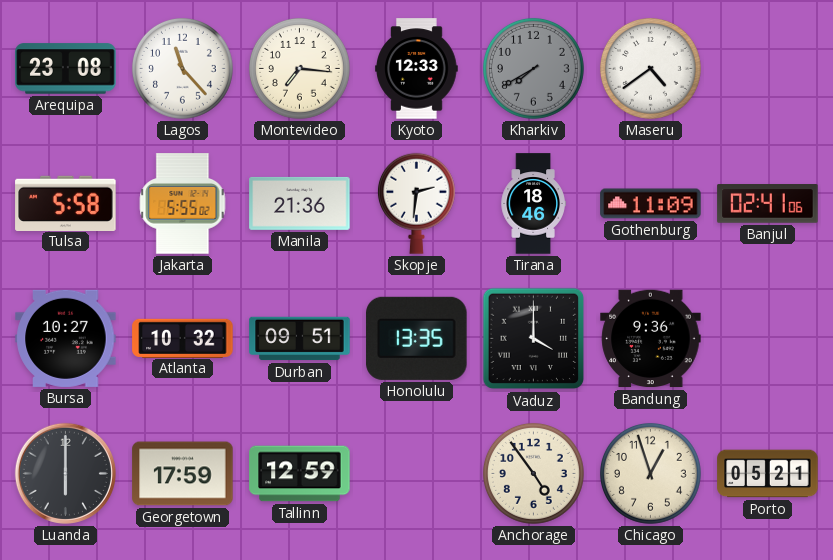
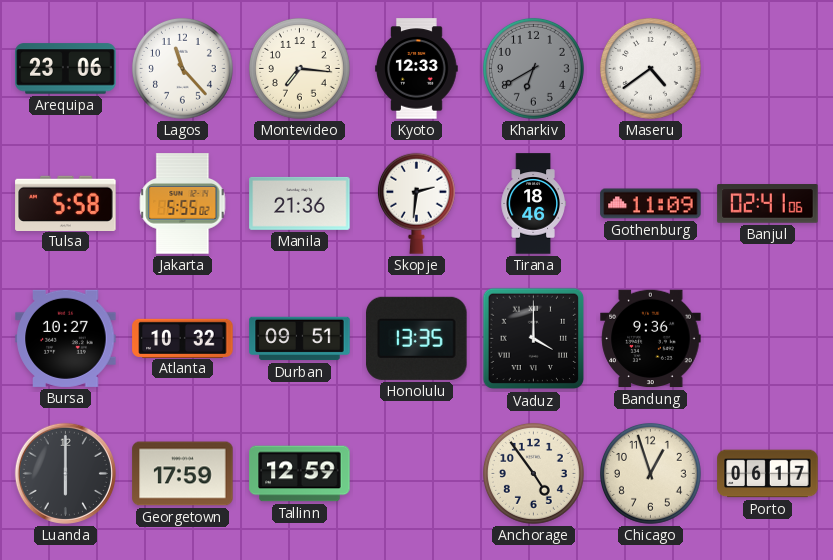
Arequipa: 23:08 -> 23:06 (66, 69)
Kharkiv: 7:40 -> 6:40 (533, 68)
Porto: 05:21 -> 06:17 (768, 474)
